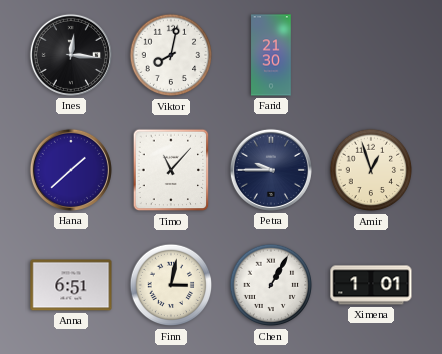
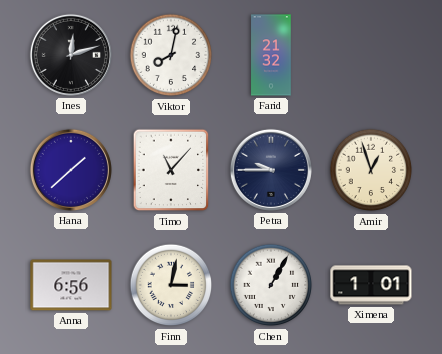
Ines: 12:16 -> 12:12 (71, 55)
Farid: 21:30 -> 21:32 (271, 55)
Anna: 6:51 -> 6:56 (71, 285)
